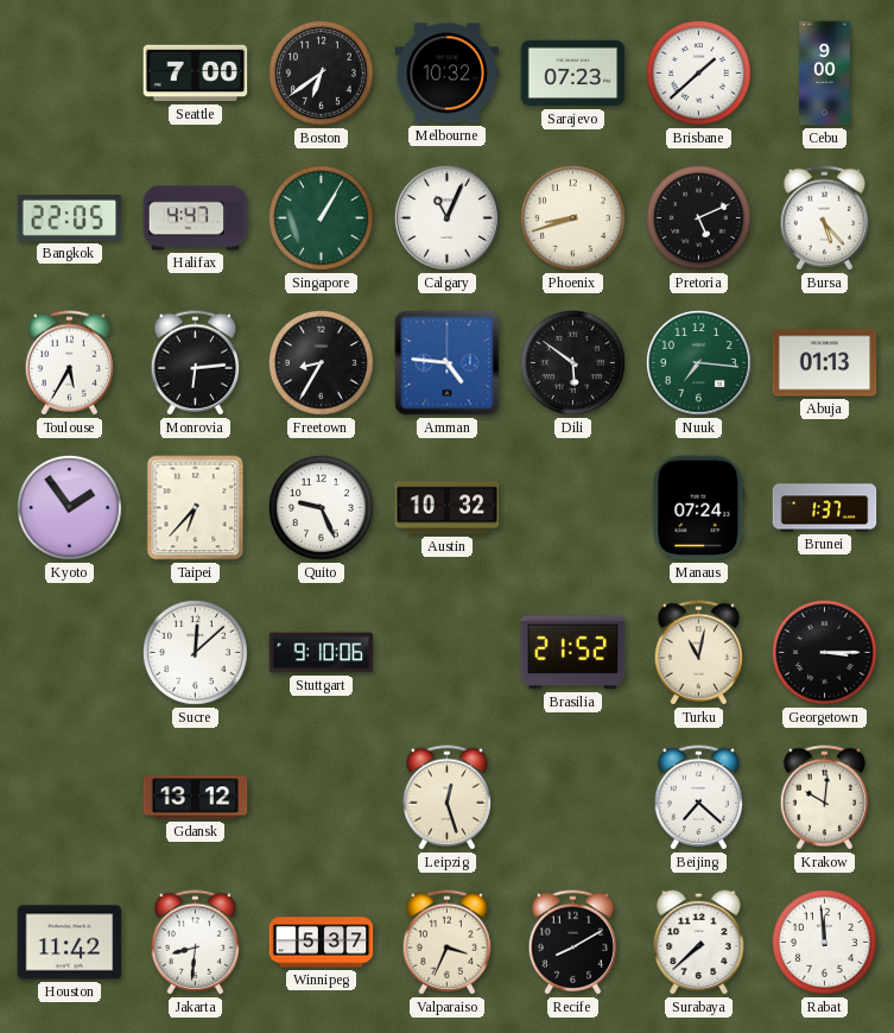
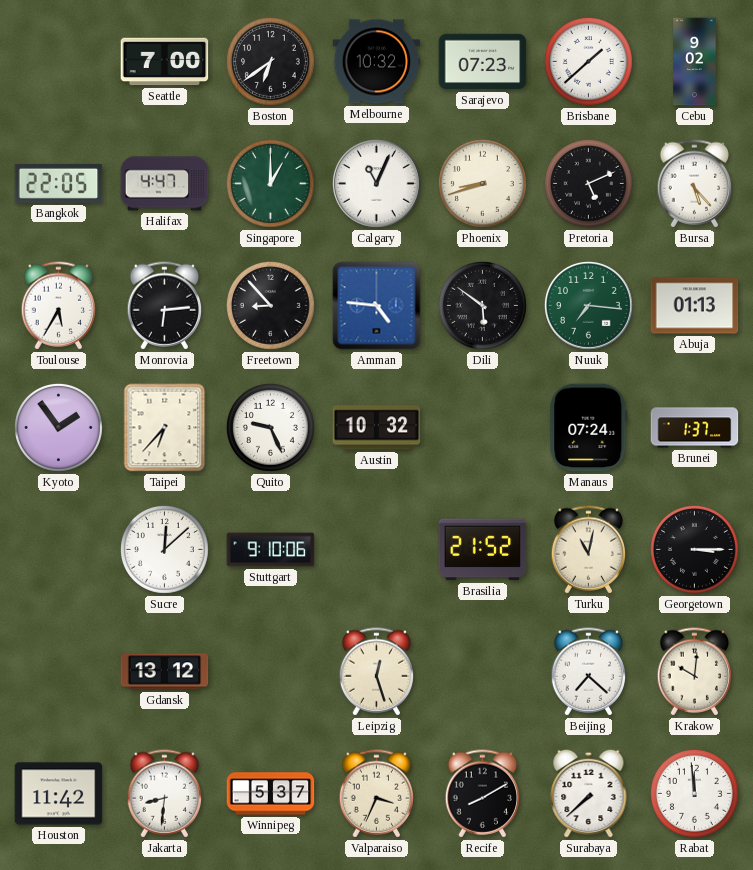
Cebu: 9:00 -> 9:02 (695, 62)
Singapore: 1:05 -> 1:00 (270, 183)
Freetown: 8:35 -> 8:53 (270, 305)
